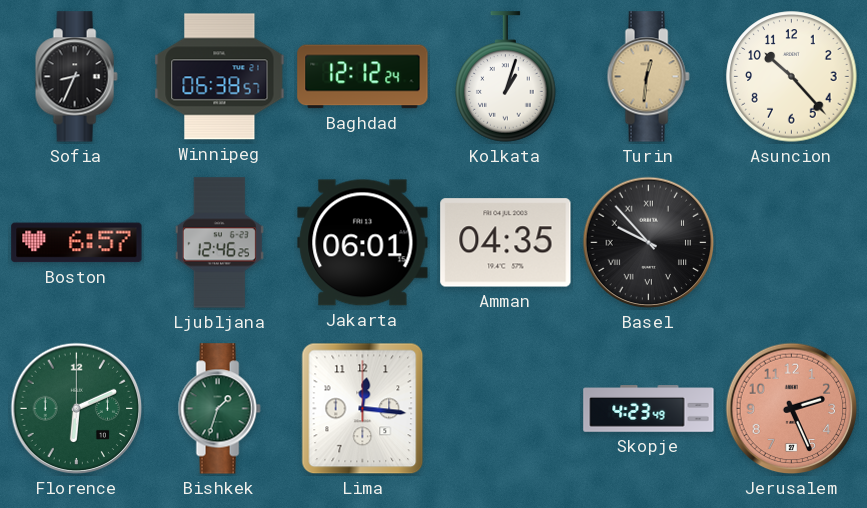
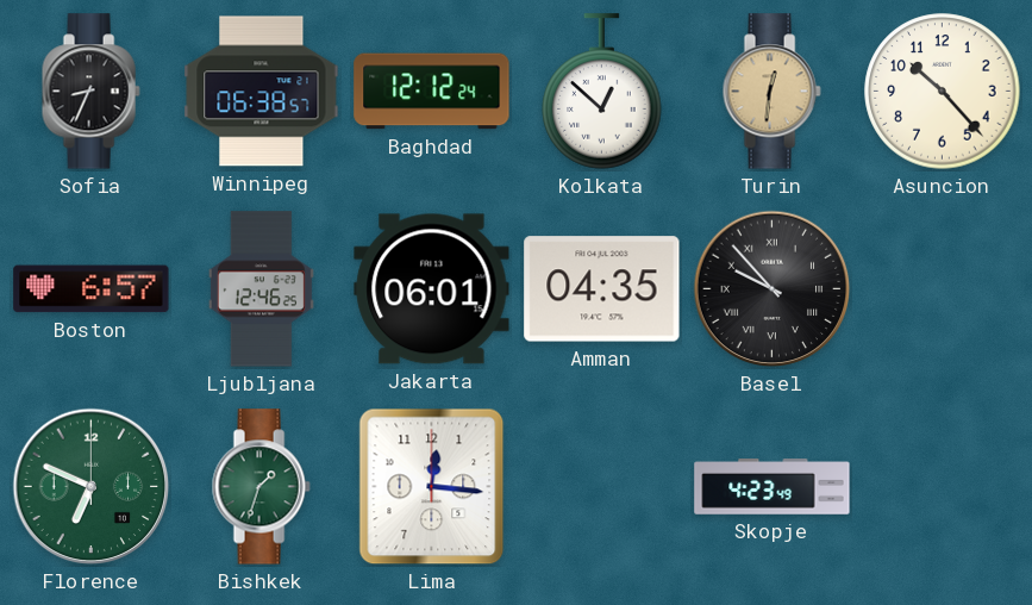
Kolkata: 1:03 -> 12:52 (602, 92)
Florence: 6:11 -> 6:49 (92, 487)
Jerusalem: 2:26 -> none (792, 409)
